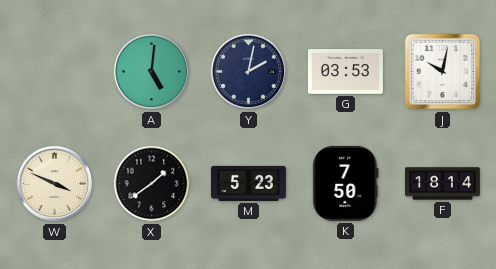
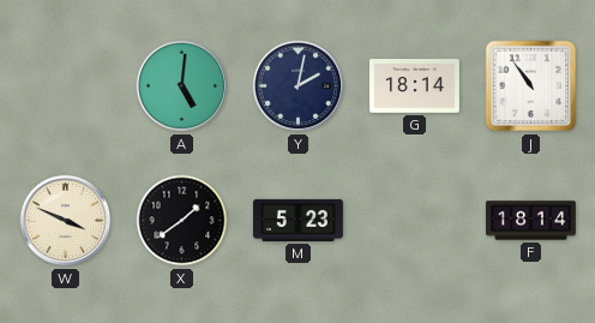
G: 03:53 -> 18:14 (414, 86)
J: 10:02 -> 10:54 (531, 86)
K: 7:50 -> none (346, 183)
